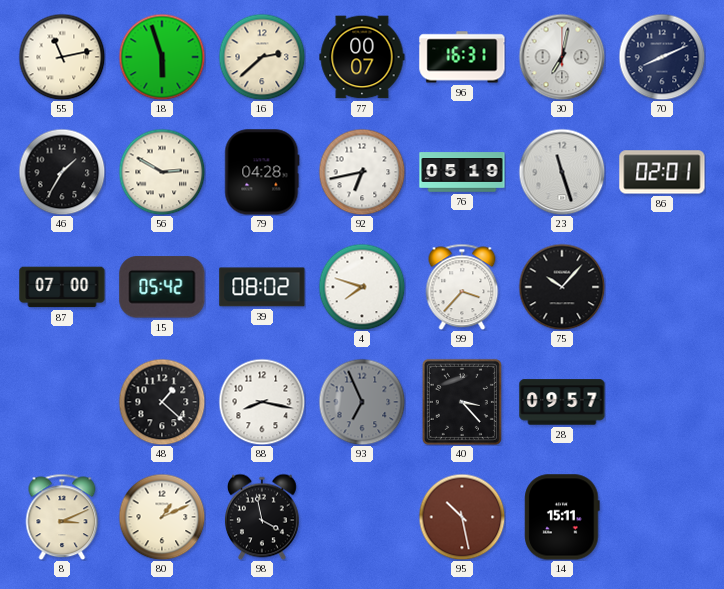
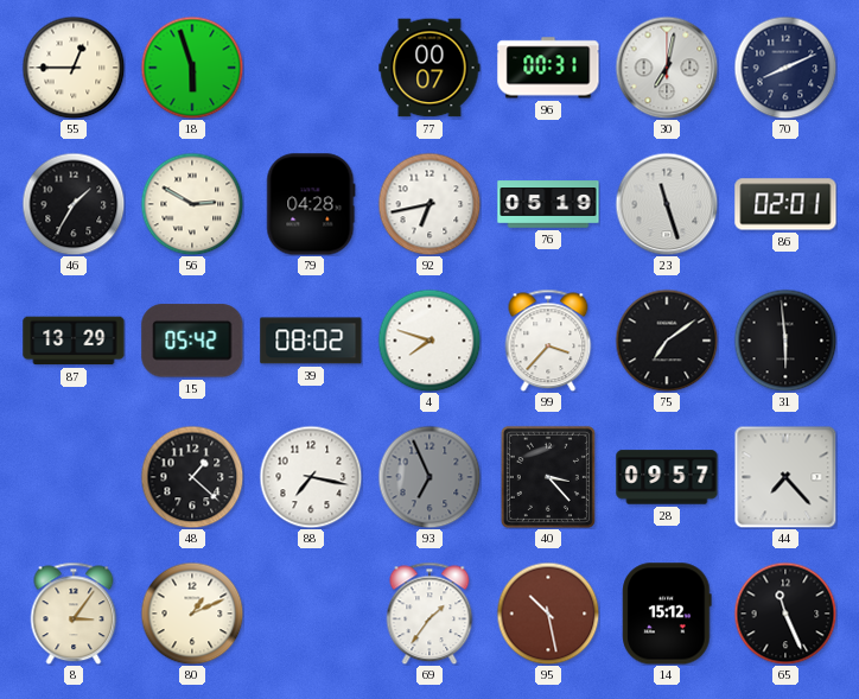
55: 11:13 -> 12:45 (74, 68)
16: 2:38 -> none (262, 57)
96: 16:31 -> 00:31 (548, 68)
87: 07:00 -> 13:29 (74, 341)
75: 10:07 -> 7:09 (667, 341)
31: none -> 5:59 (785, 341)
88: 8:17 -> 7:17 (311, 477)
44: none -> 7:23 (785, 477)
8: 3:11 -> 3:06 (74, 614)
98: 3:58 -> none (262, 517)
69: none -> 1:36 (430, 614)
14: 15:11 -> 15:12 (667, 614)
65: none -> 11:26 (785, 614)
